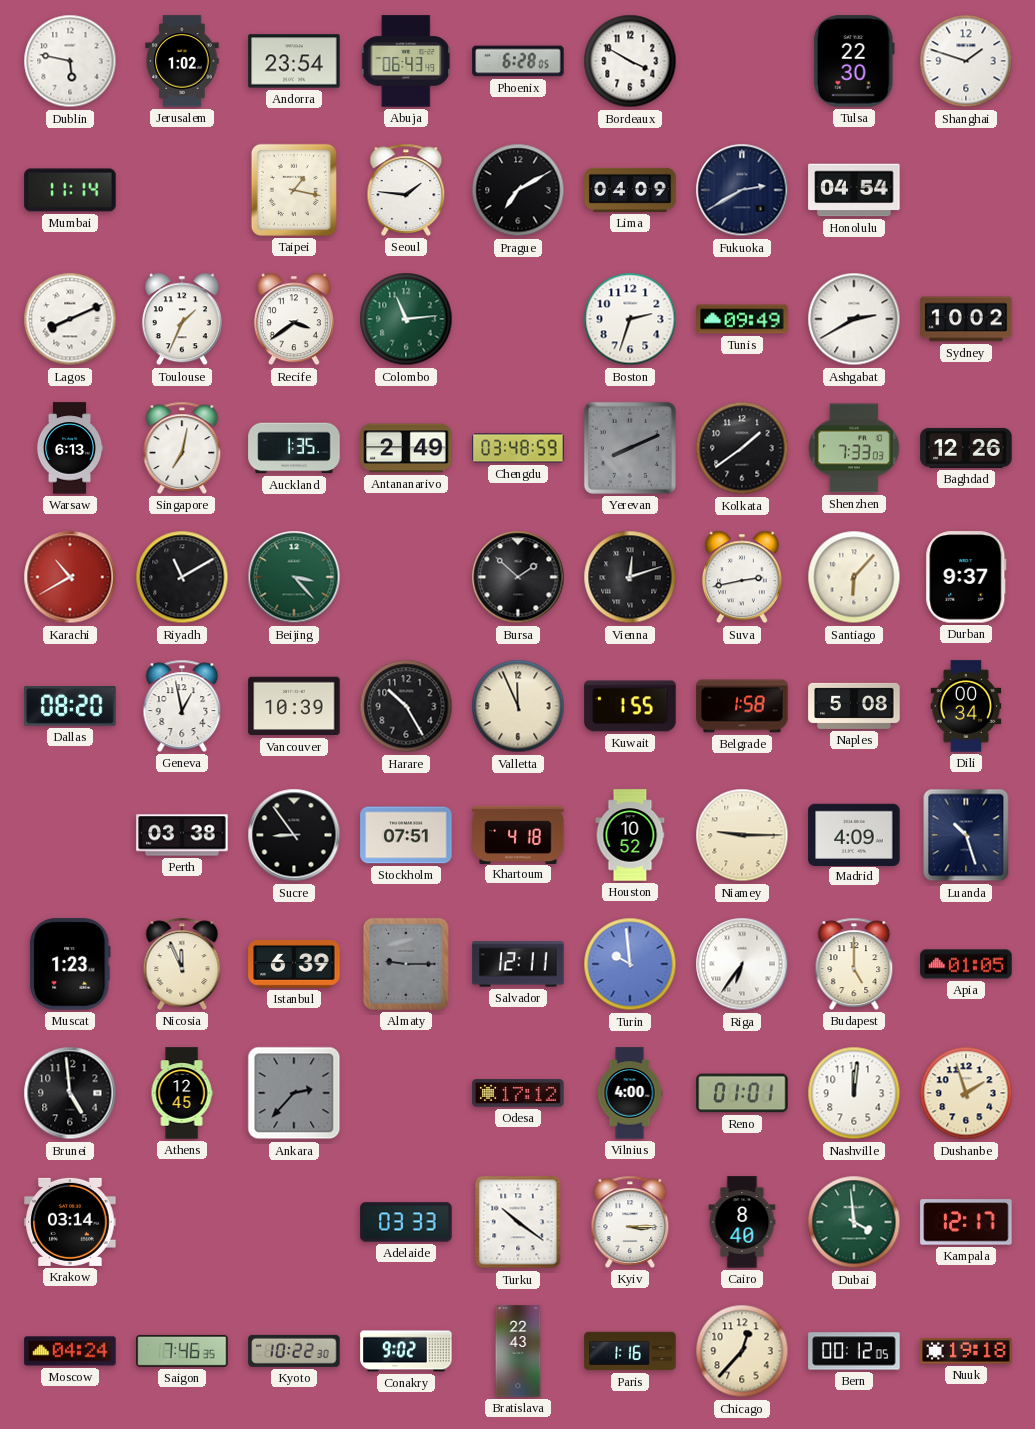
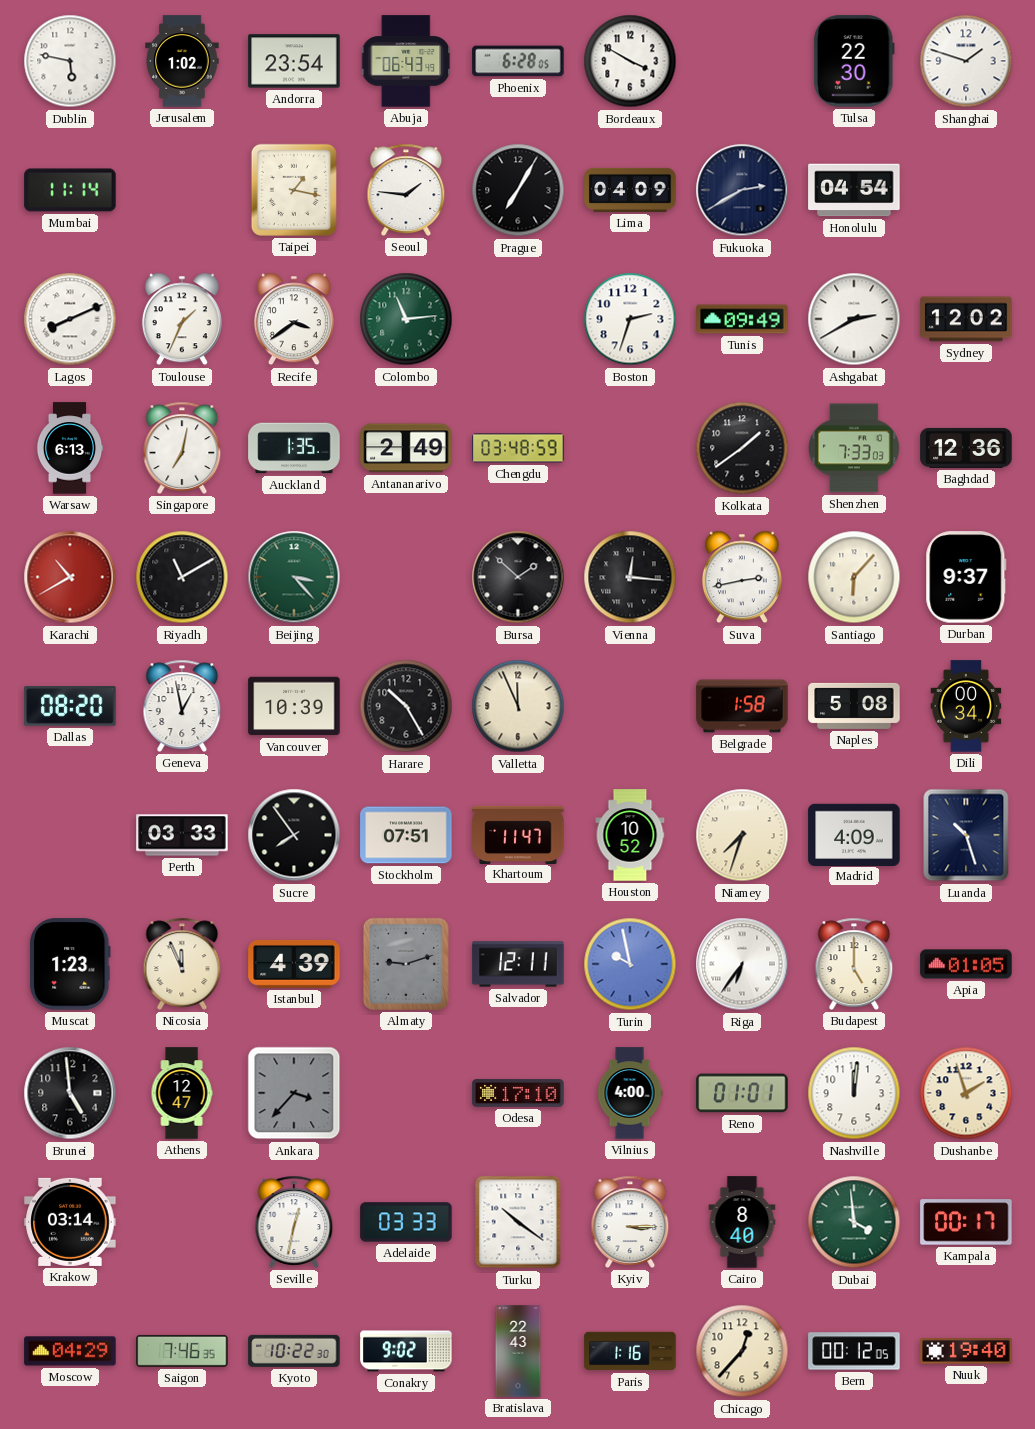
Prague: 7:10 -> 7:05 (518, 190)
Sydney: 10:02 -> 12:02 (966, 319)
Yerevan: 8:11 -> none (630, 448)
Baghdad: 12:26 -> 12:36 (966, 448)
Vienna: 12:12 -> 12:16 (630, 577)
Kuwait: 1:55 -> none (630, 706)
Perth: 03:38 -> 03:33 (182, 835)
Sucre: 8:54 -> 7:54 (294, 835)
Khartoum: 4:18 -> 11:47 (518, 834)
Niamey: 9:15 -> 7:33 (742, 835)
Istanbul: 6:39 -> 4:39 (294, 964)
Almaty: 9:15 -> 9:12 (406, 964)
Turin: 9:59 -> 9:58 (630, 964)
Athens: 12:45 -> 12:47 (182, 1093)
Ankara: 2:37 -> 3:37 (294, 1093)
Odesa: 17:12 -> 17:10 (518, 1093)
Seville: none -> 12:32 (294, 1222)
Kampala: 12:17 -> 00:17 (966, 1222)
Moscow: 04:24 -> 04:29 (70, 1351)
Nuuk: 19:18 -> 19:40 (966, 1351)
